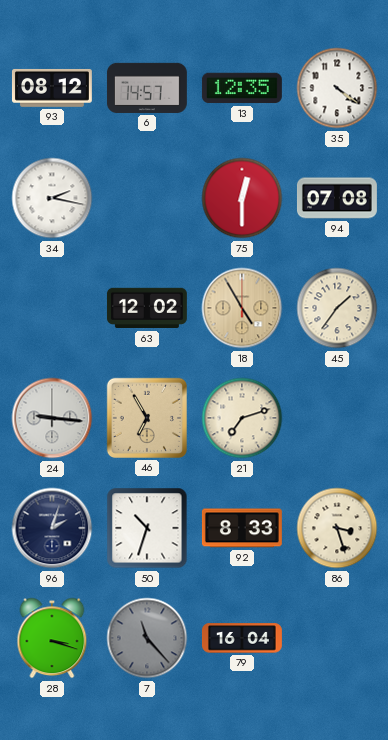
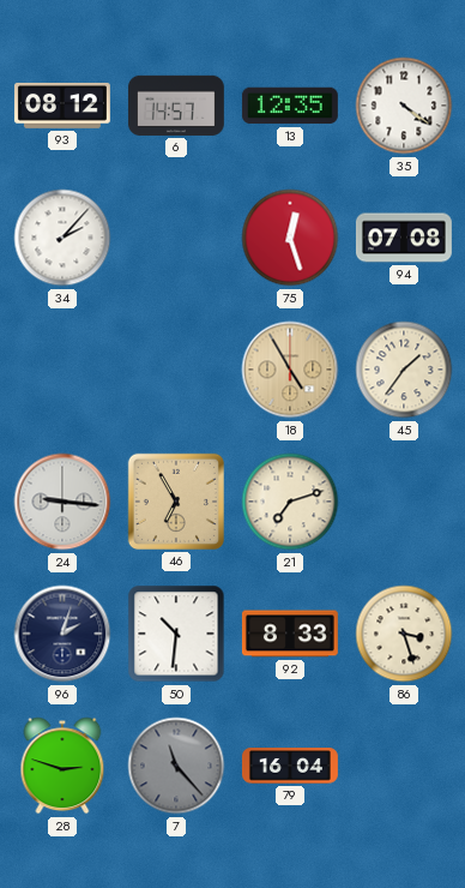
34: 2:17 -> 2:07 (62, 238)
75: 12:30 -> 12:27 (290, 238)
63: 12:02 -> none (147, 308)
50: 10:33 -> 10:31 (176, 634)
28: 3:18 -> 2:48 (62, 766)
